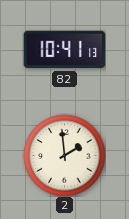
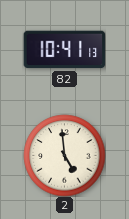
2: 1:59 -> 4:59 (64, 155)
